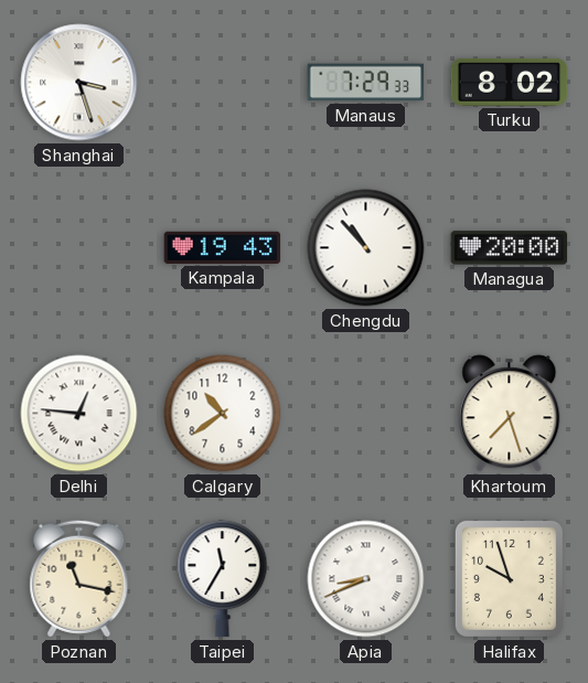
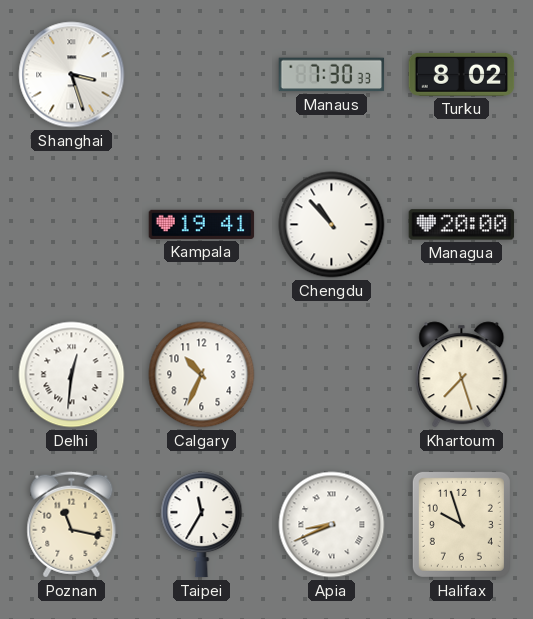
Manaus: 7:29 -> 7:30 (332, 75)
Kampala: 19:43 -> 19:41 (202, 224)
Delhi: 12:46 -> 12:31 (72, 375)
Calgary: 10:39 -> 10:34 (202, 375)
